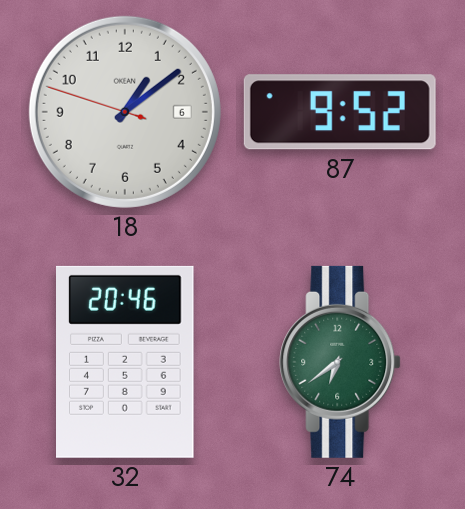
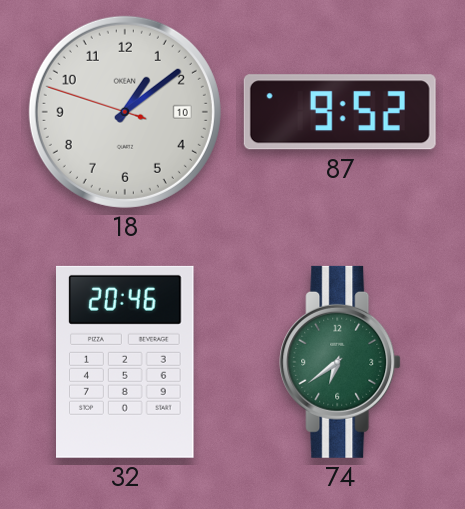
18 date: 6 -> 10 (125, 112)
